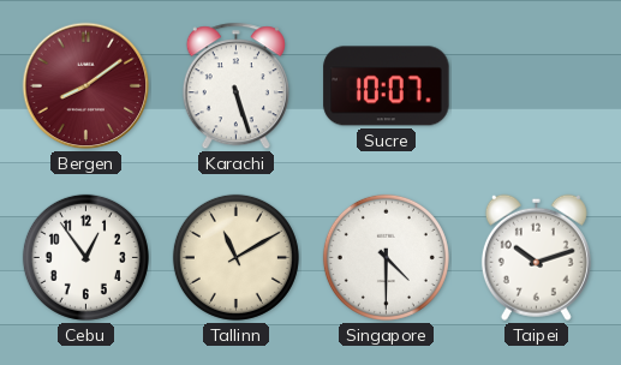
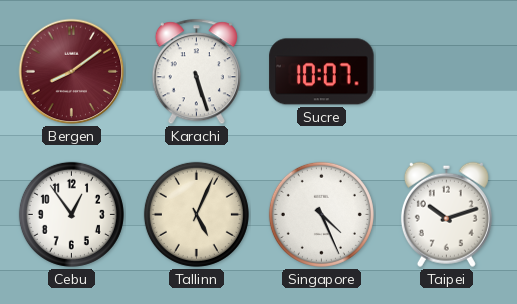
Tallinn: 11:10 -> 5:04 (196, 214)
Singapore: 4:30 -> 4:26 (321, 214)
